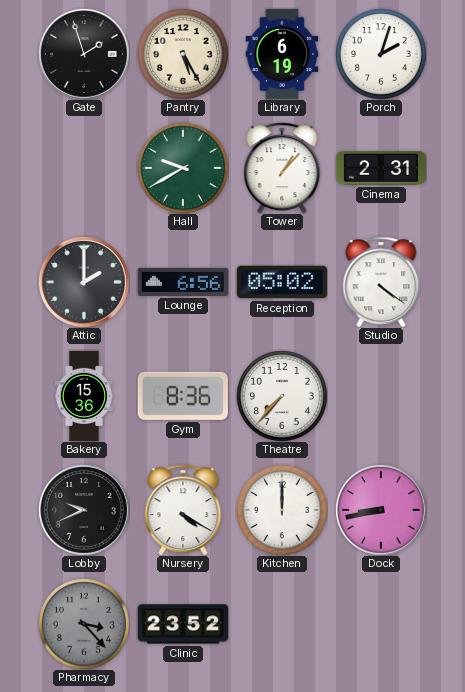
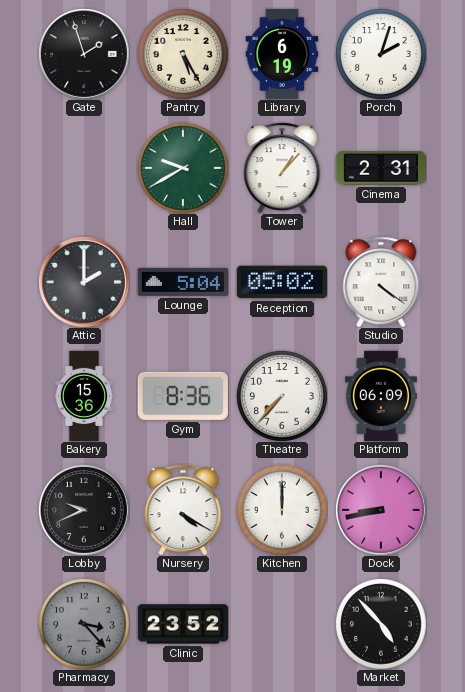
Lounge: 6:56 -> 5:04 (182, 282)
Platform: none -> 06:09 (381, 395)
Market: none -> 4:53 (381, 624)
